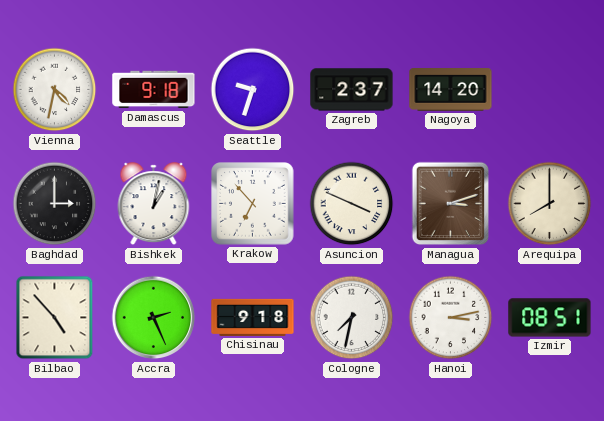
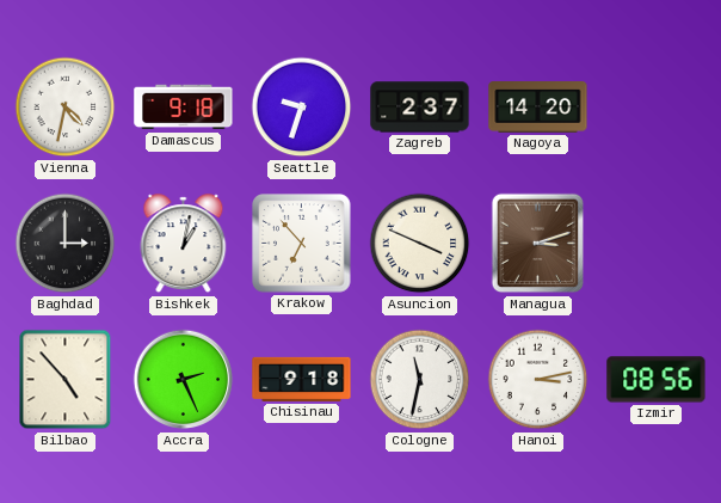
Arequipa: 8:00 -> none (550, 204)
Cologne: 7:32 -> 11:32 (420, 380)
Izmir: 08:51 -> 08:56 (657, 380)
